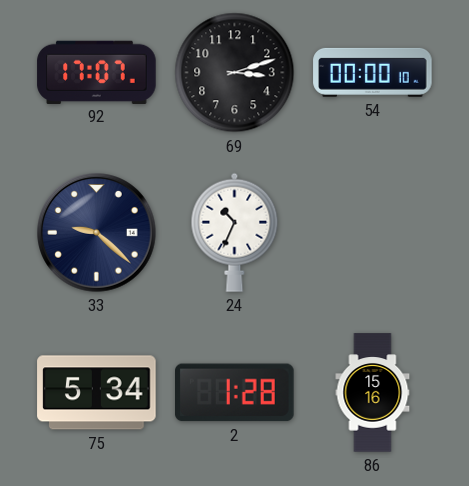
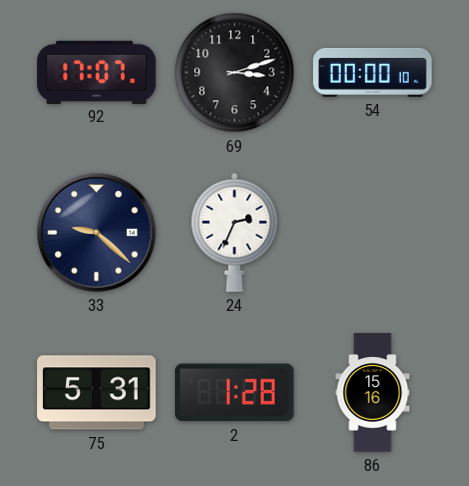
24: 10:34 -> 2:34 (235, 232)
75: 5:34 -> 5:31 (97, 393)
